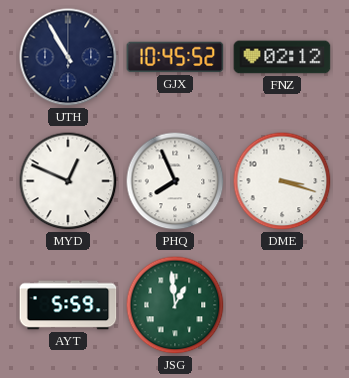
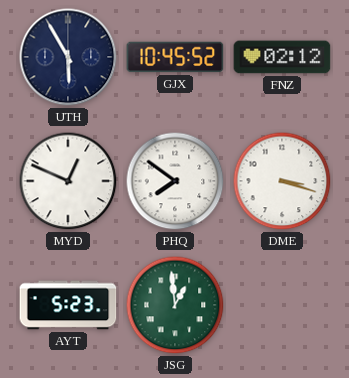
UTH: 10:55 -> 5:55 (68, 57)
PHQ: 7:56 -> 7:51 (175, 181)
AYT: 5:59 -> 5:23 (68, 305)
